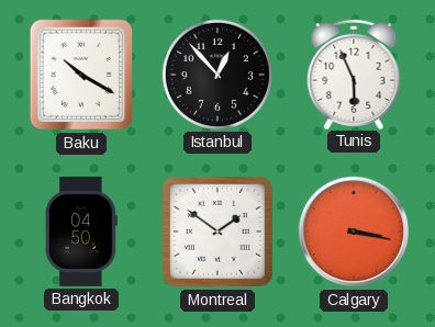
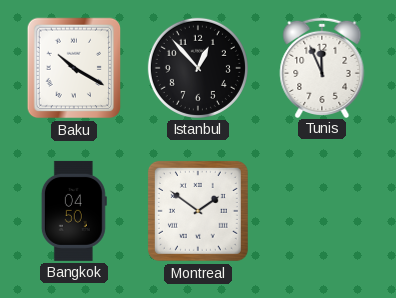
Tunis: 5:56 -> 11:56 (322, 67)
Calgary: 3:17 -> none (354, 232)
